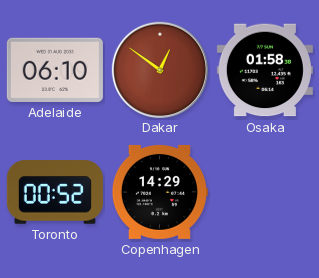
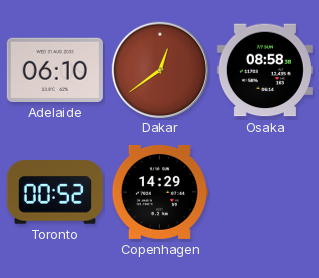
Dakar: 12:51 -> 12:39 (159, 69)
Osaka: 01:58 -> 08:58 (265, 70)
